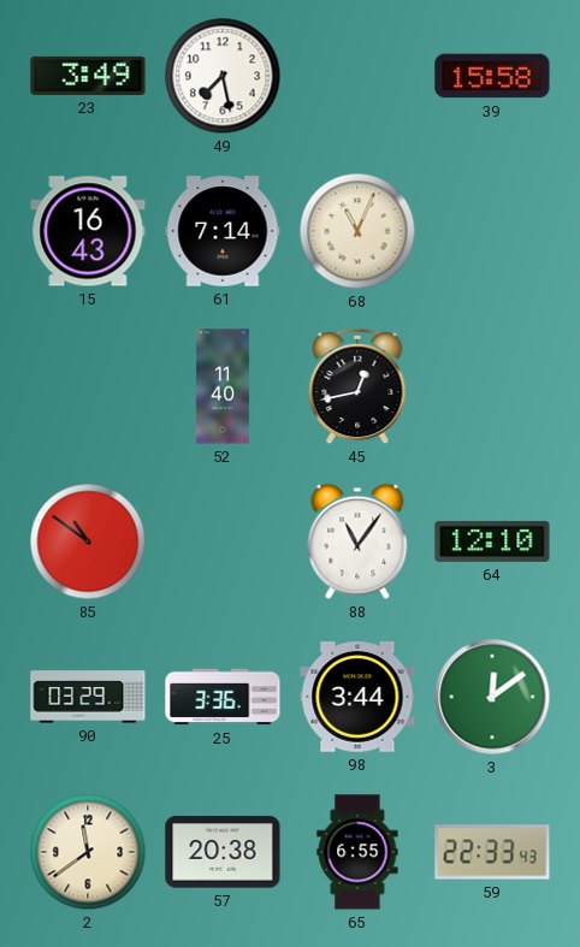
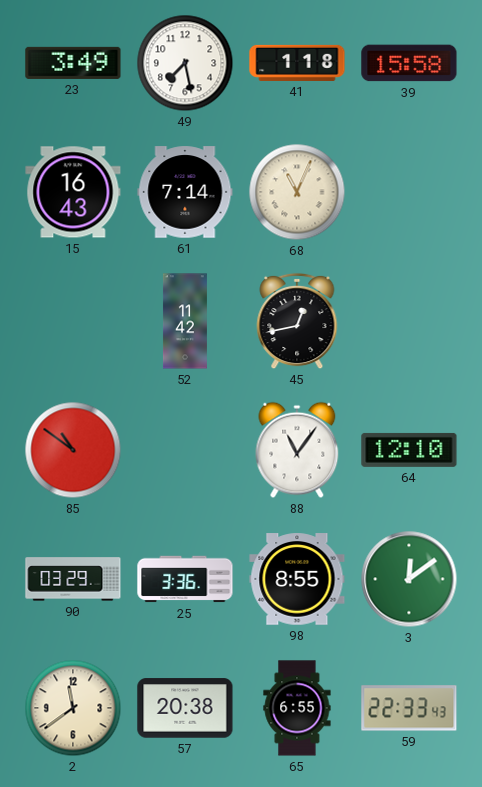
41: none -> 1:18 (297, 63)
52: 11:40 -> 11:42 (185, 321)
98: 3:44 -> 8:55 (297, 579)
